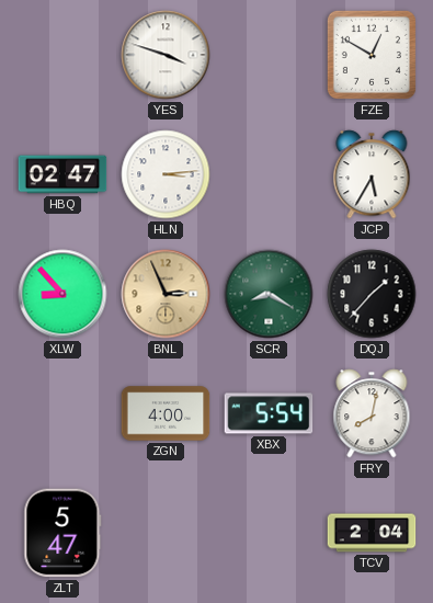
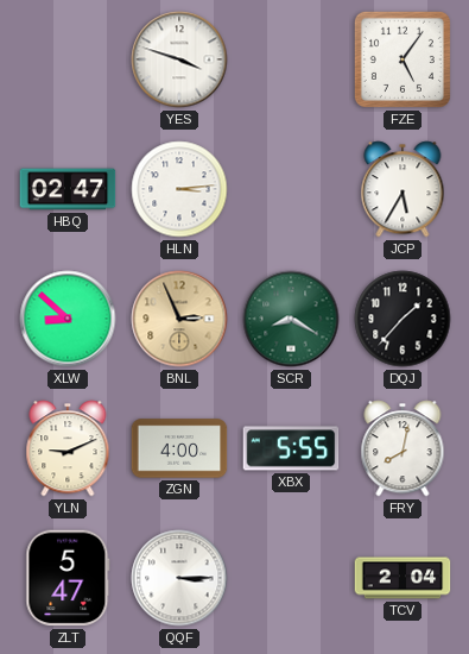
FZE: 12:50 -> 5:06 (403, 59)
XLW: 8:53 -> 8:52 (68, 319)
YLN: none -> 9:11 (68, 448)
XBX: 5:54 -> 5:55 (291, 448)
QQF: none -> 3:15 (179, 578)
